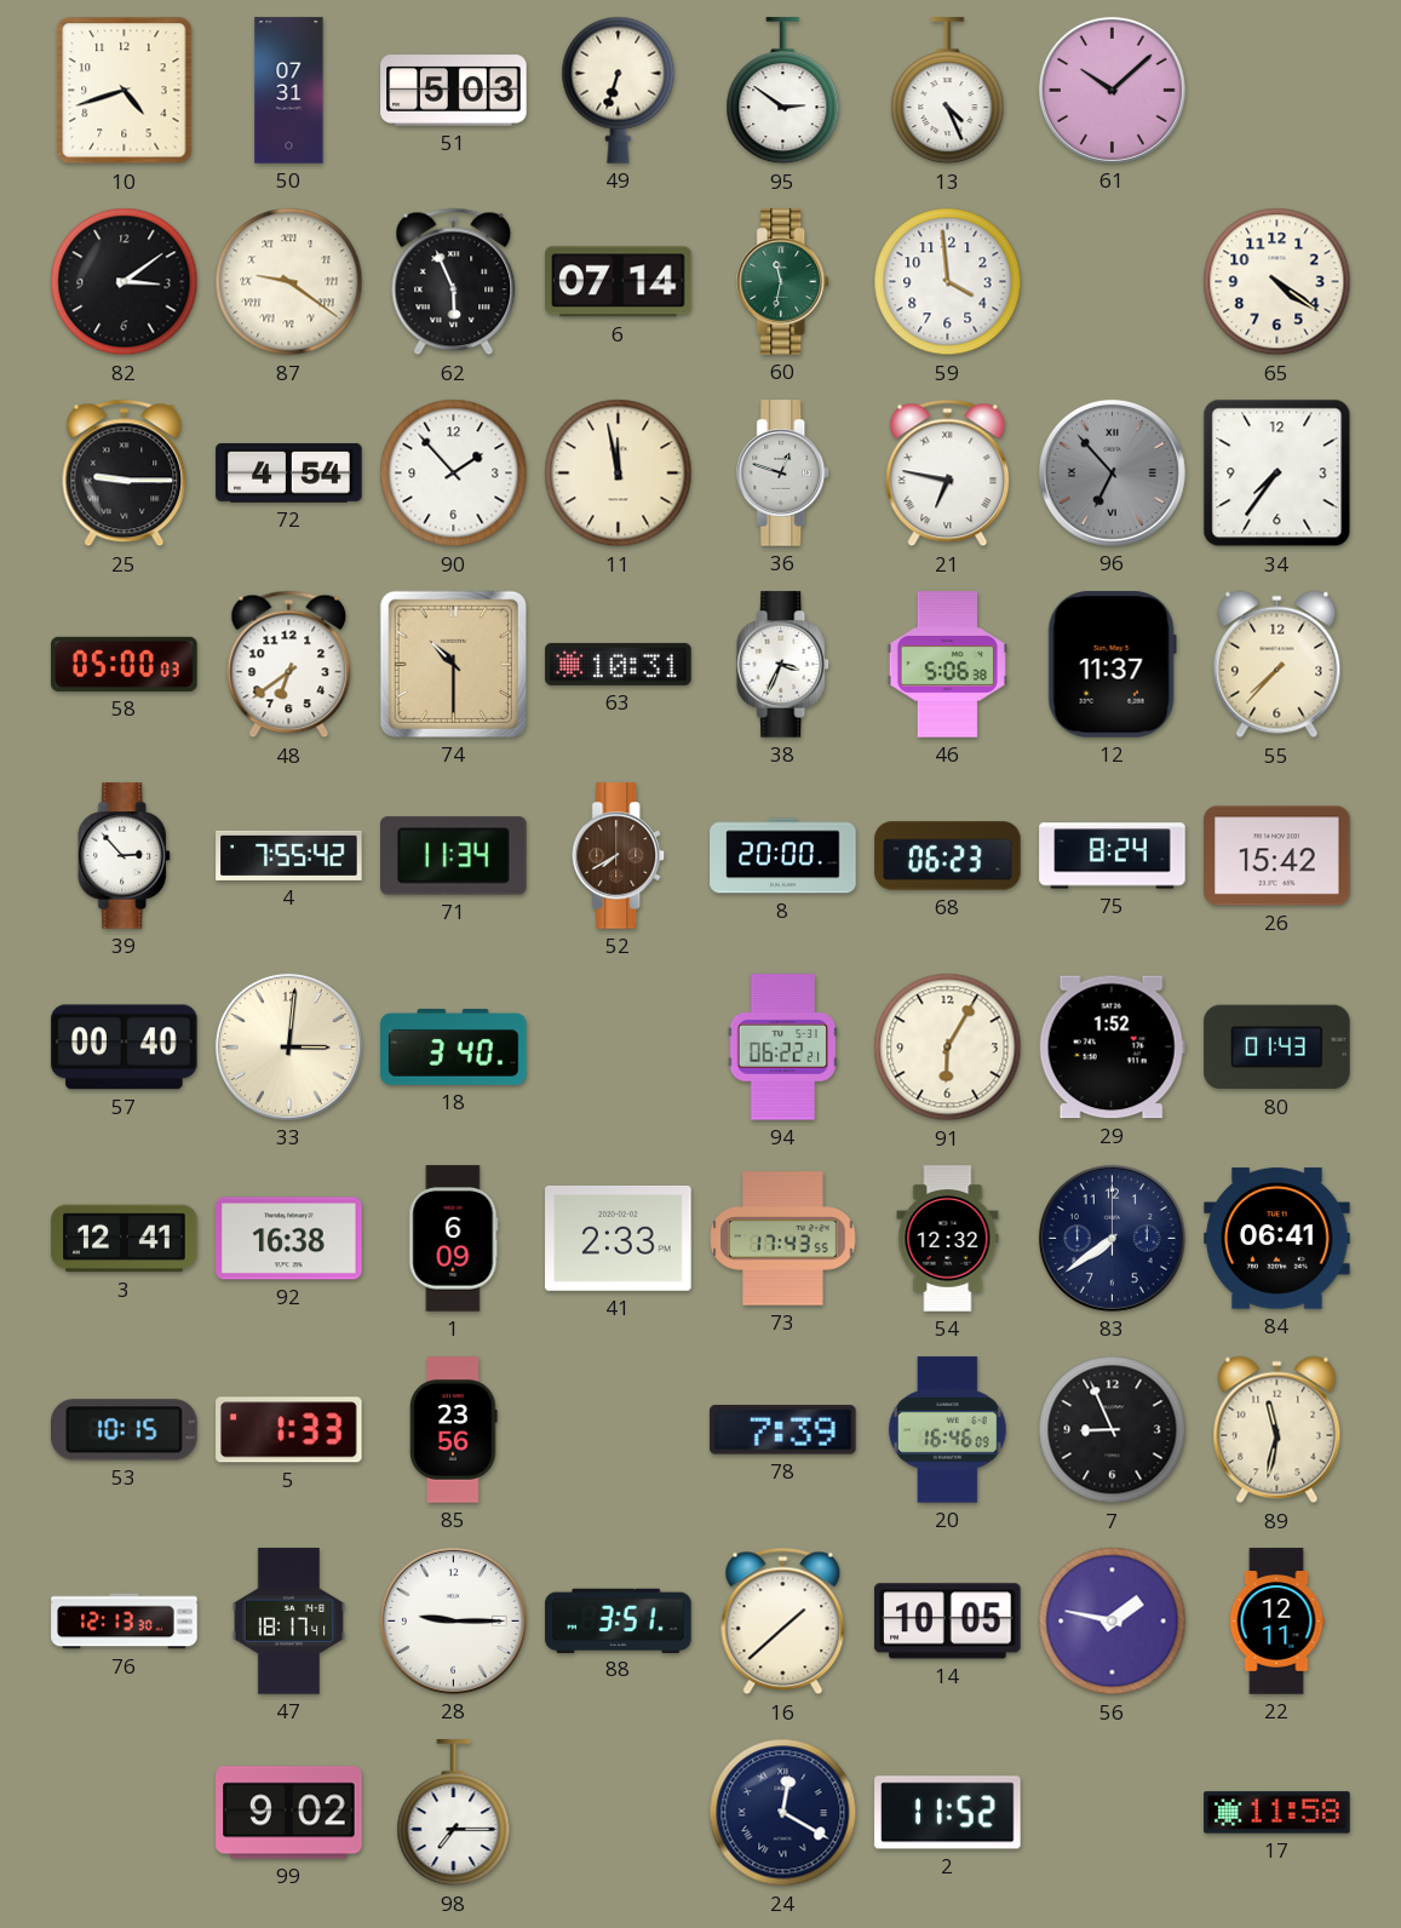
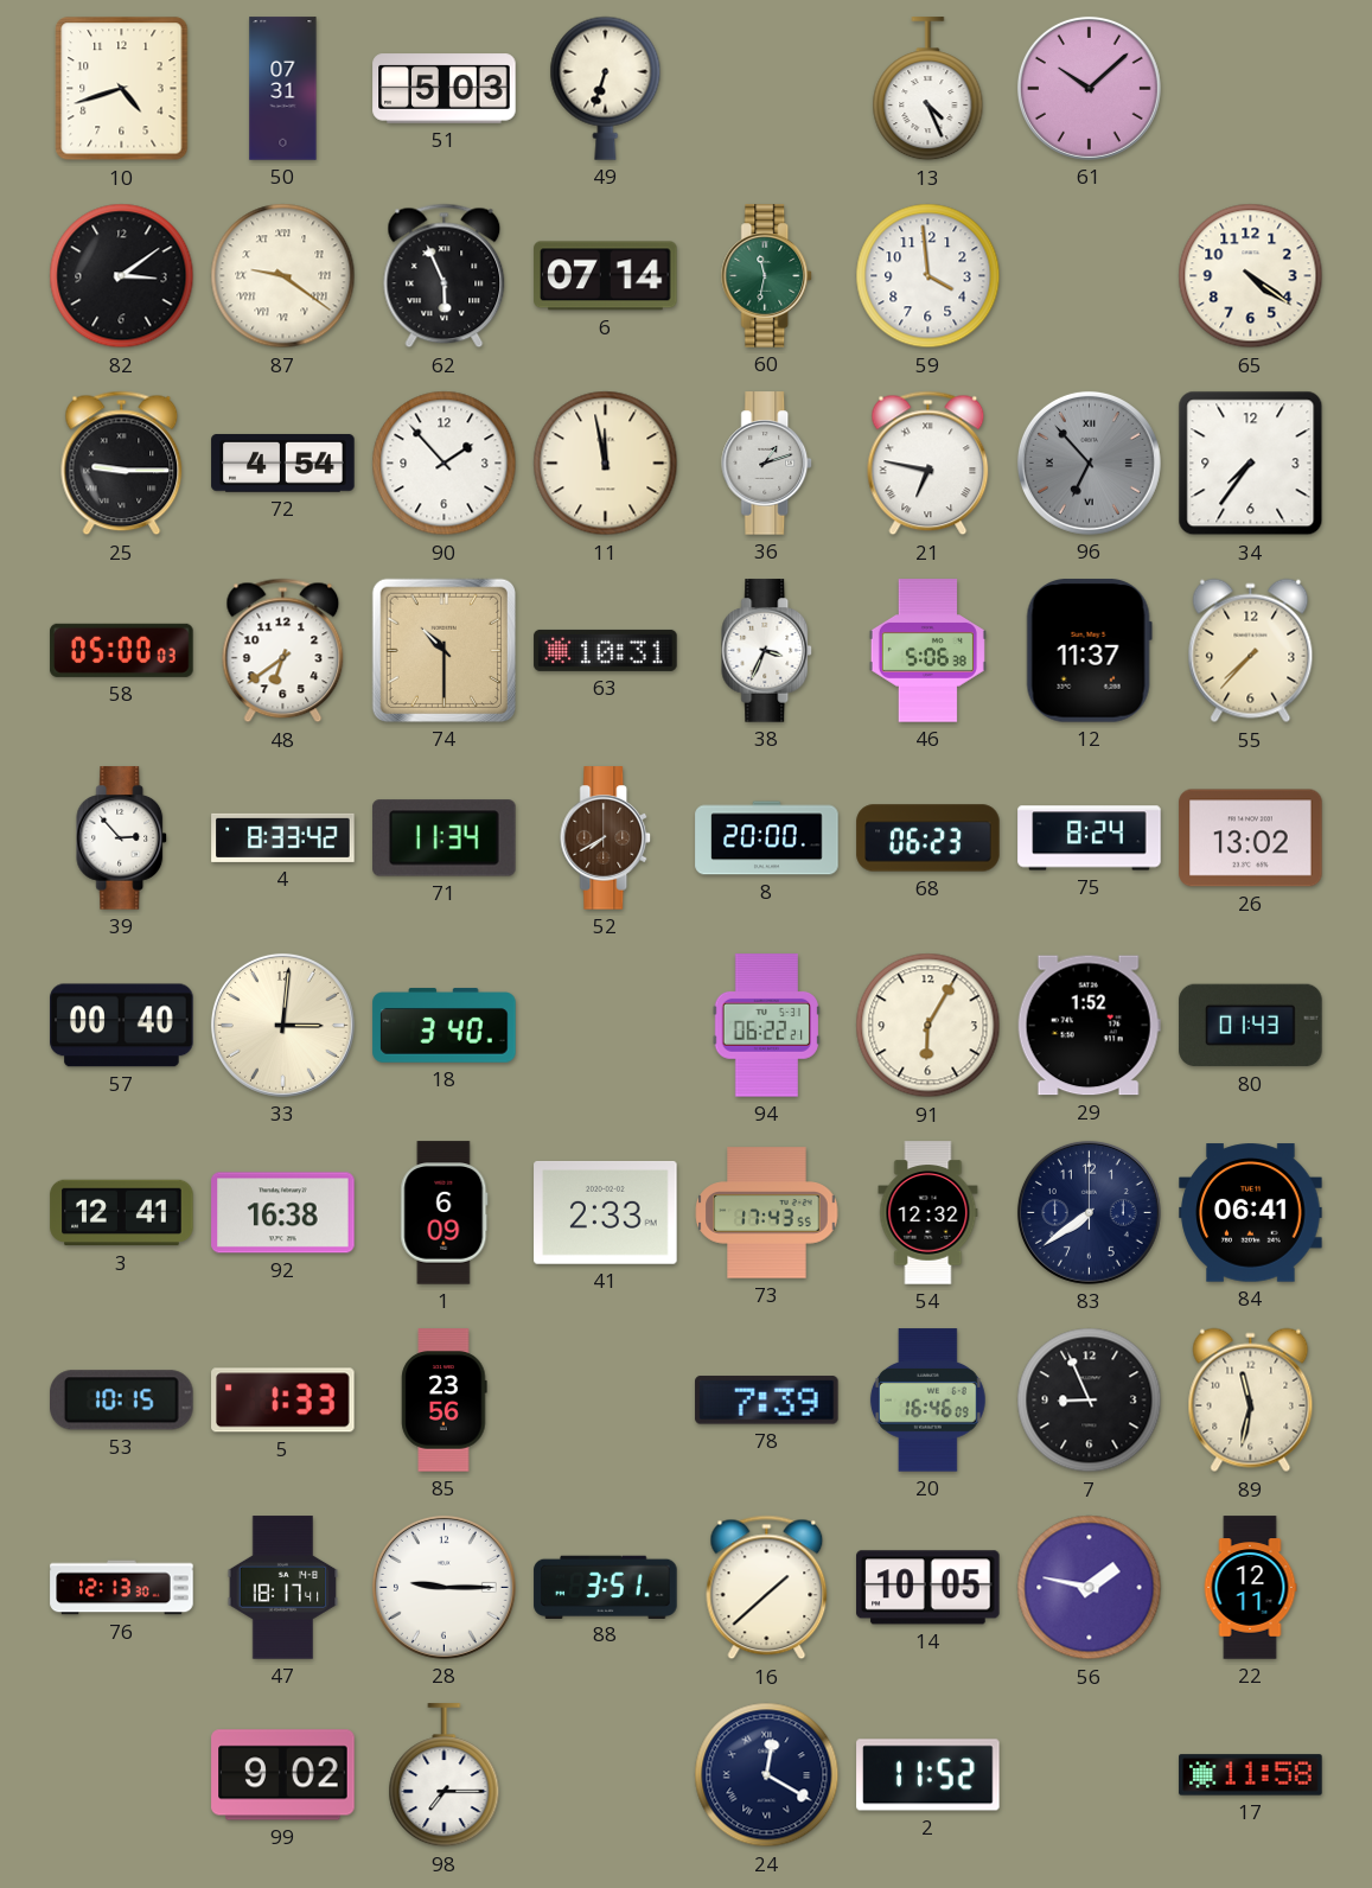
95: 2:51 -> none (783, 91)
36: 12:48 -> 1:12 (767, 464)
4: 7:55 -> 8:33 (283, 837)
26: 15:42 -> 13:02 (1251, 838)
